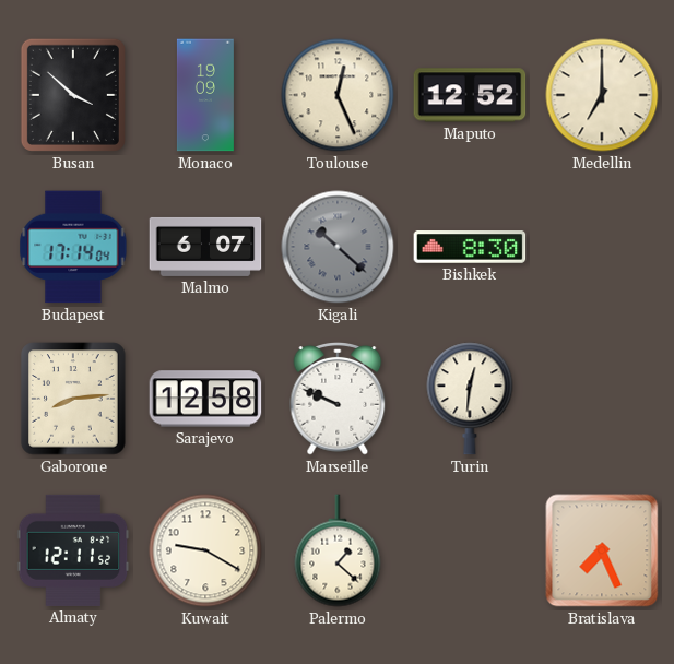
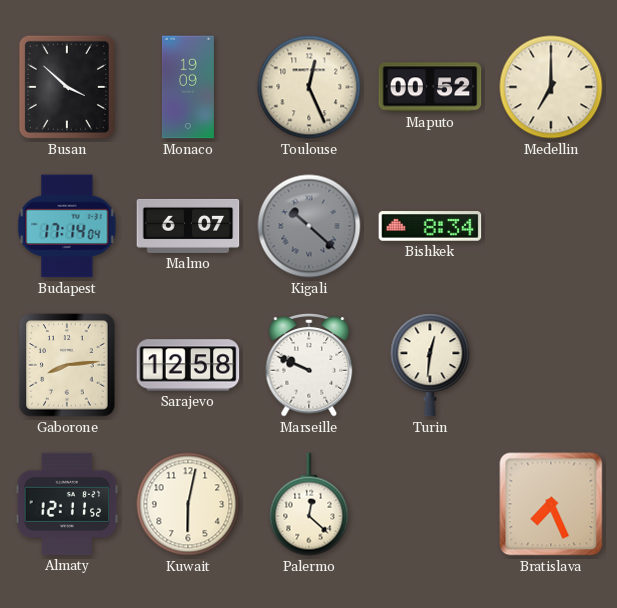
Maputo: 12:52 -> 00:52 (430, 87)
Bishkek: 8:30 -> 8:34 (430, 226)
Kuwait: 9:20 -> 6:02 (188, 504)
Palermo: 1:22 -> 12:22 (309, 504)
